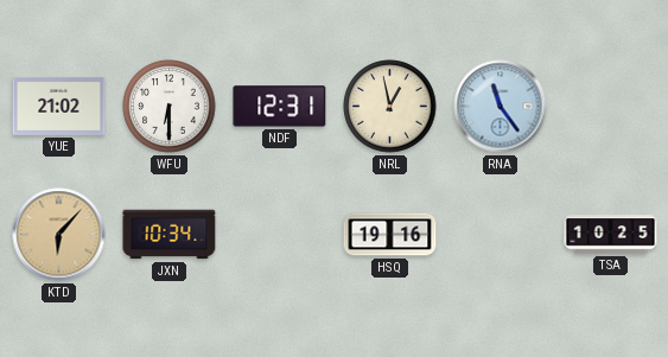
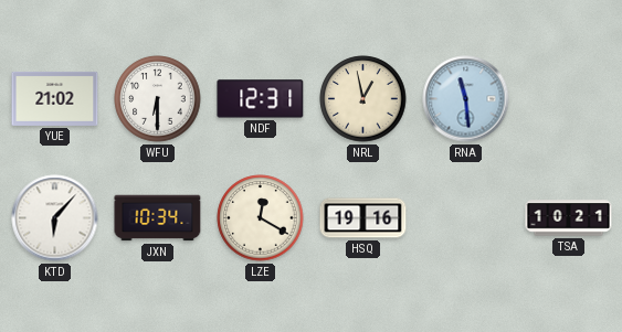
RNA: 11:24 -> 11:29 (466, 99)
KTD dial: champagne -> white (55, 218)
LZE: none -> 12:20 (261, 218)
TSA: 10:25 -> 10:21 (569, 218)
